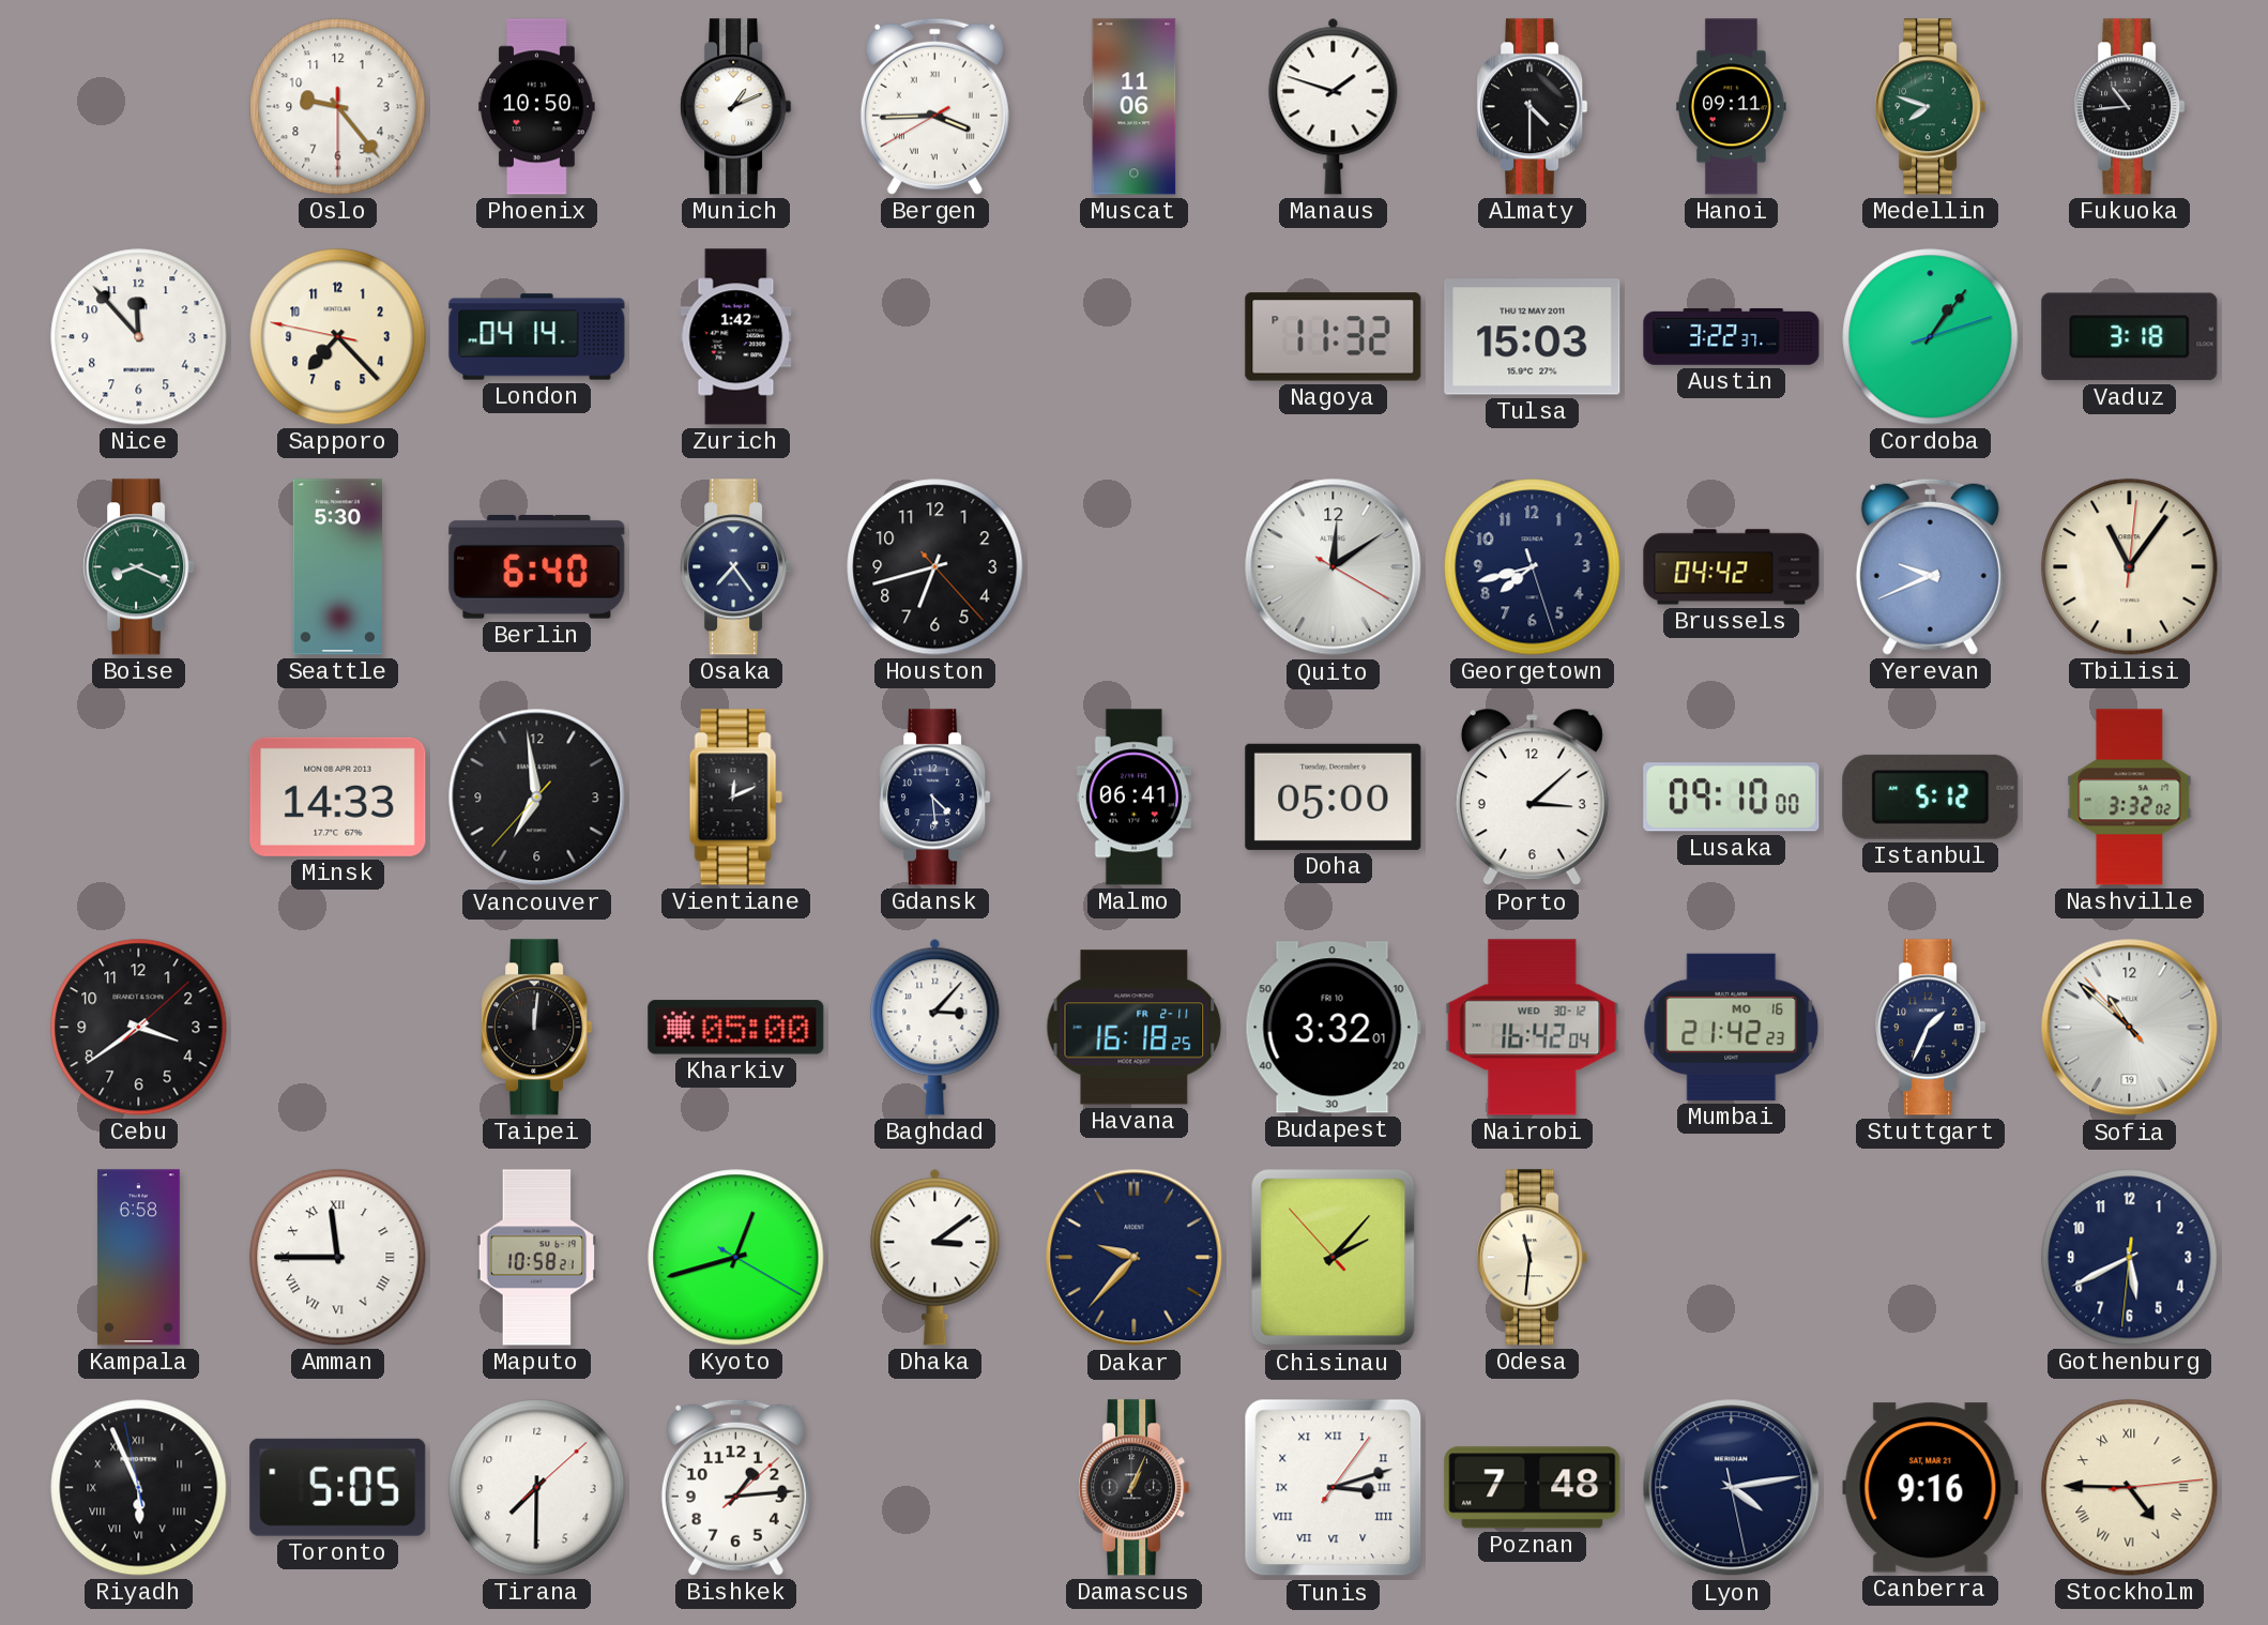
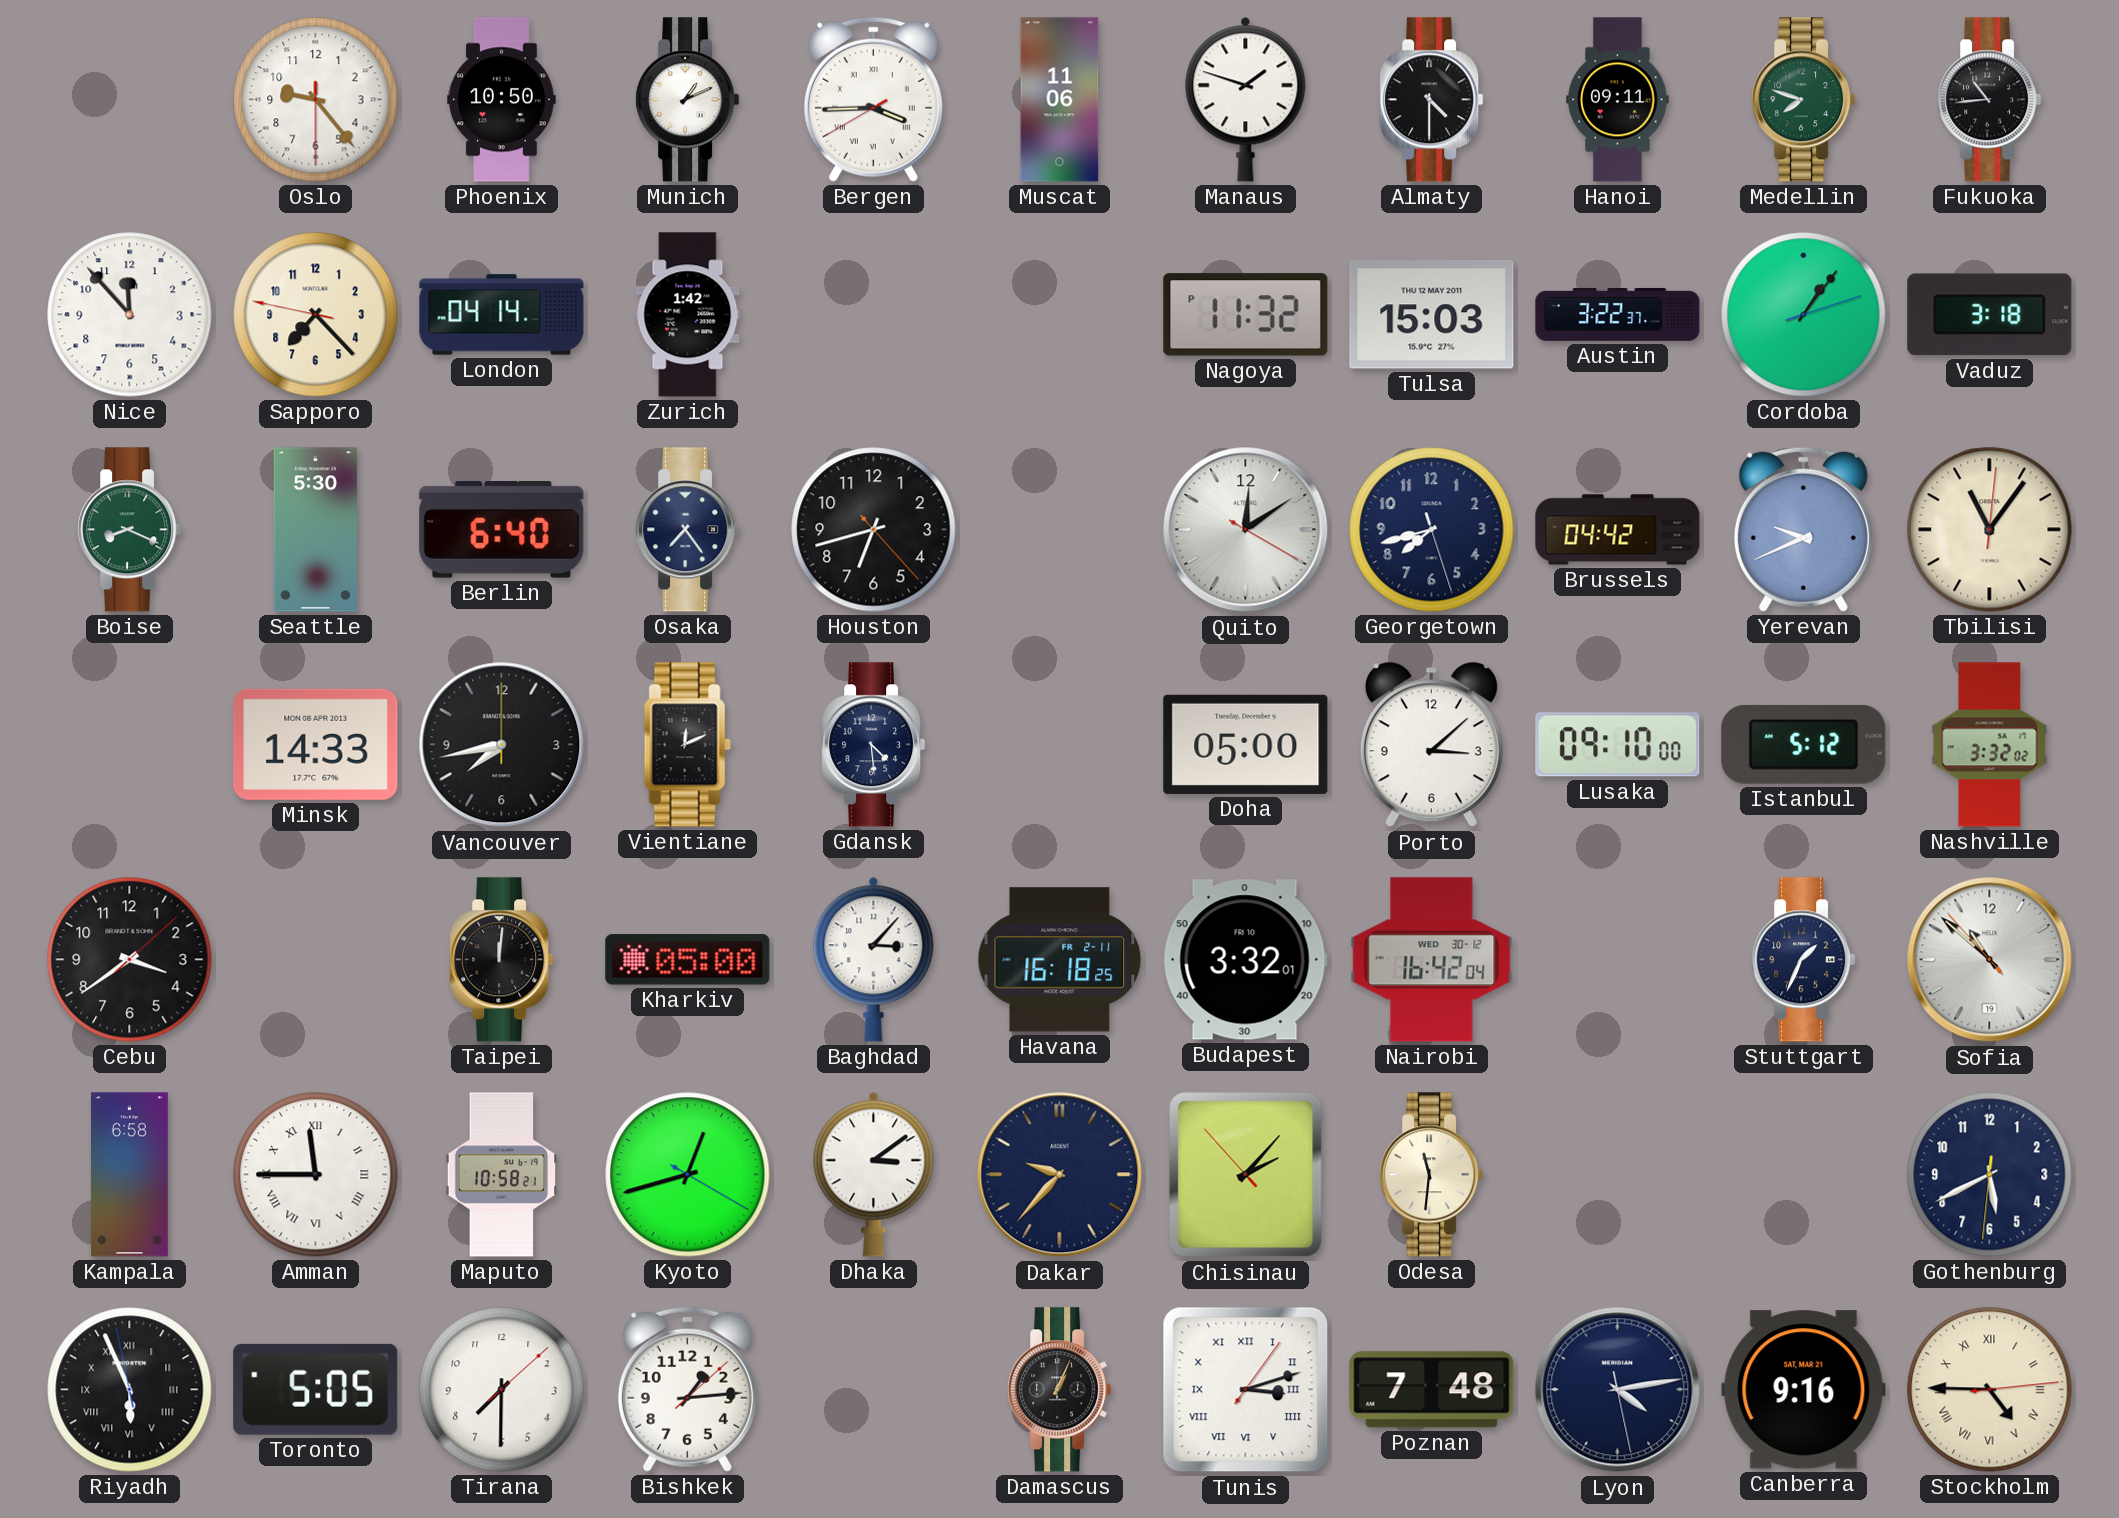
Vancouver: 6:58 -> 7:43 (502, 745)
Malmo: 06:41 -> none (1133, 798)
Mumbai: 21:42 -> none (1732, 1027)
